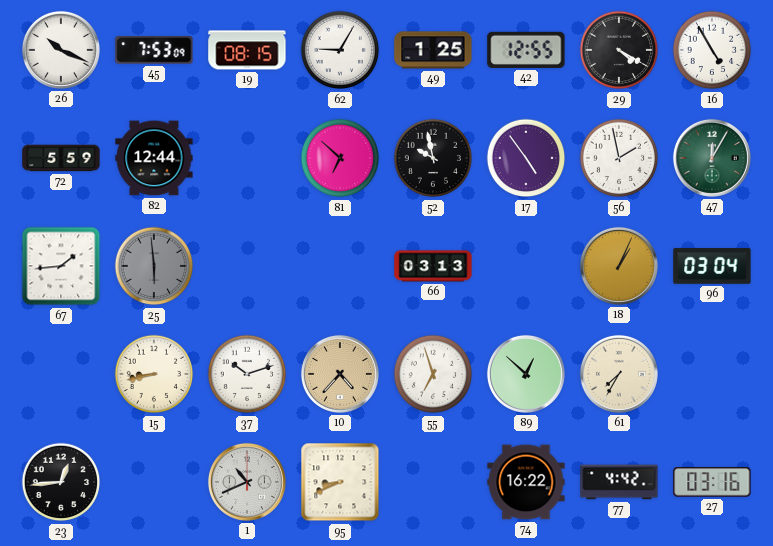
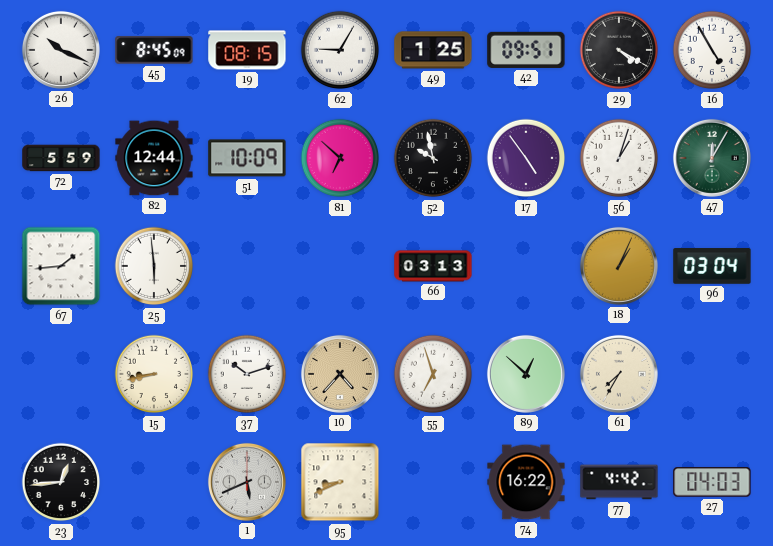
45: 7:53 -> 8:45 (154, 50)
42: 12:55 -> 09:51 (526, 50)
51: none -> 10:09 (247, 158)
56: 1:58 -> 1:03 (619, 158)
25 dial: grey -> white (154, 266)
1: 10:41 -> 5:41 (247, 482)
27: 03:16 -> 04:03 (712, 482)
